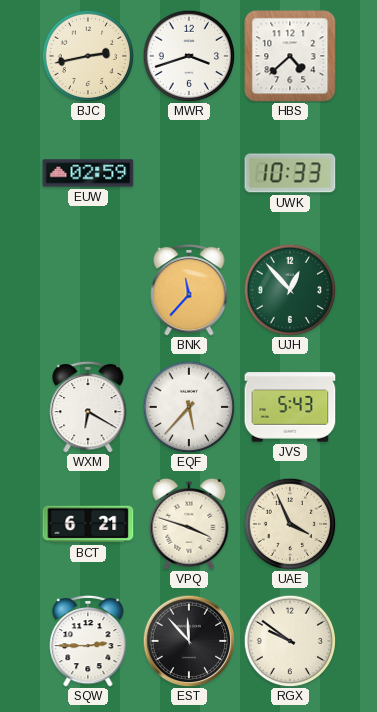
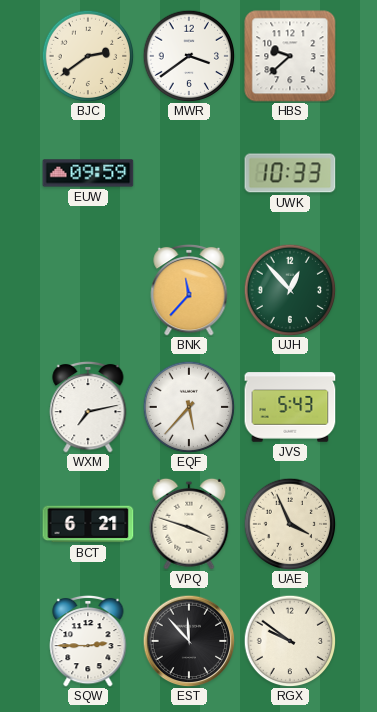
BJC: 2:43 -> 2:39 (88, 56)
MWR: 3:42 -> 3:39 (189, 56)
HBS: 4:38 -> 9:38 (290, 56)
EUW: 02:59 -> 09:59 (88, 173)
WXM: 6:20 -> 7:13 (88, 407)
